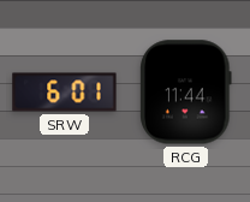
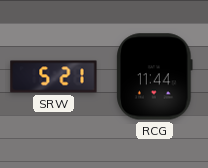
SRW: 6:01 -> 5:21 (54, 77)
